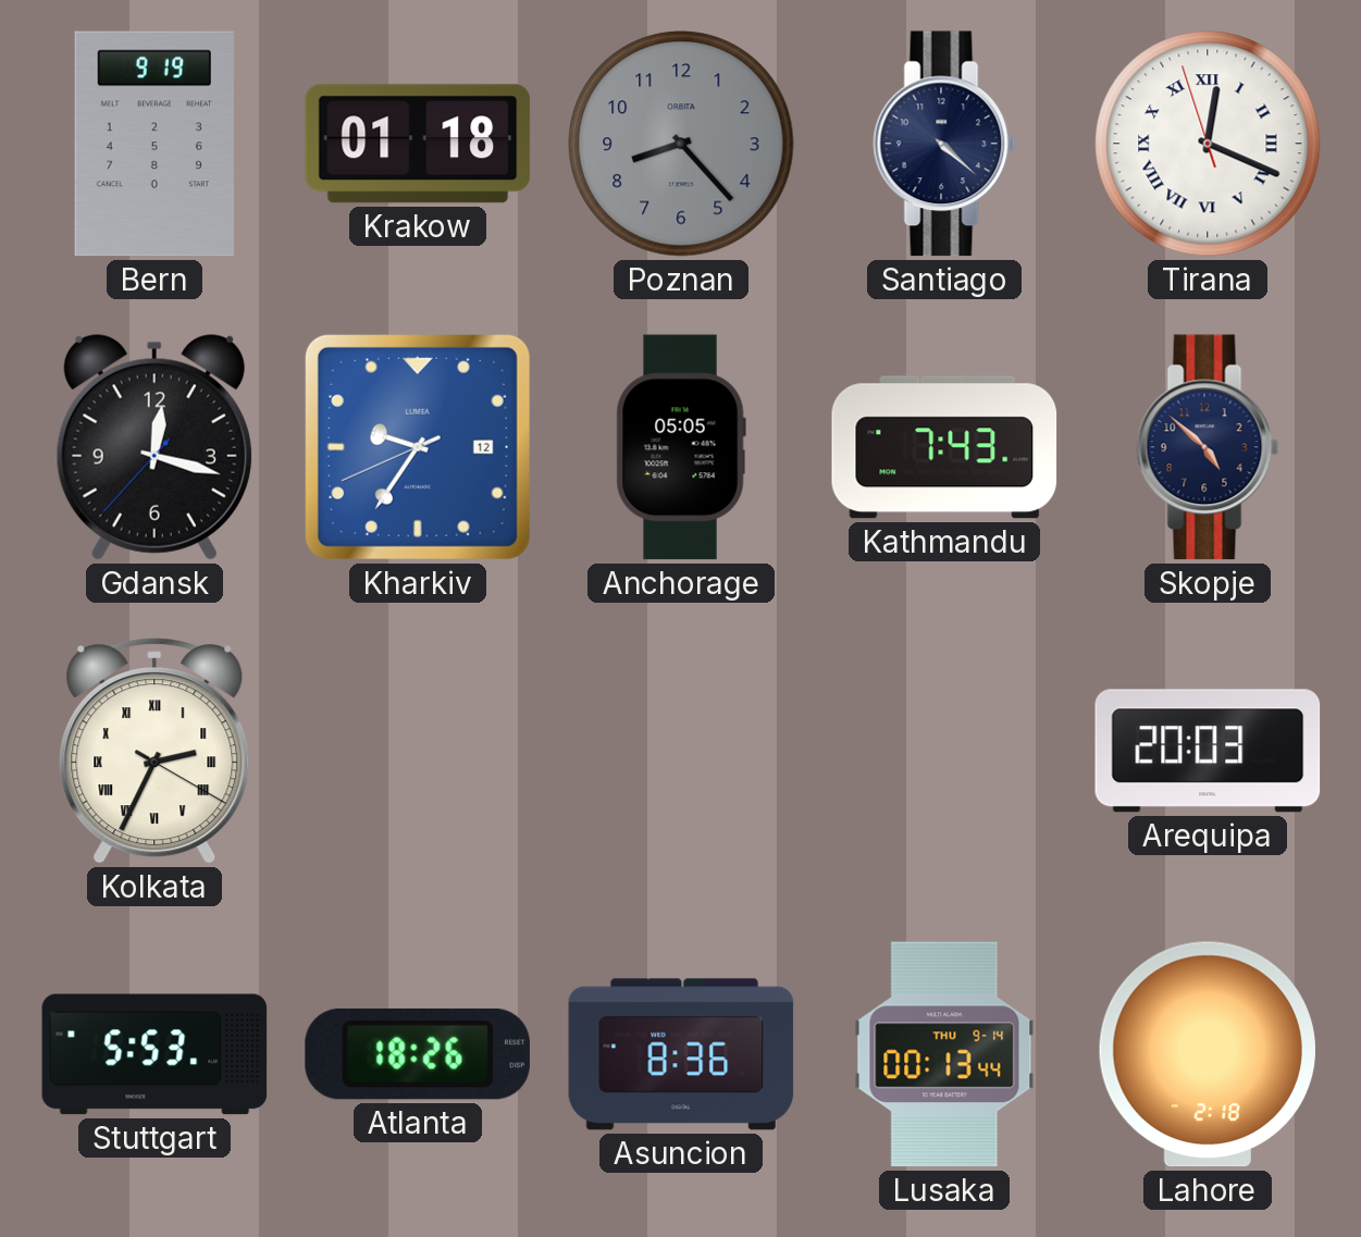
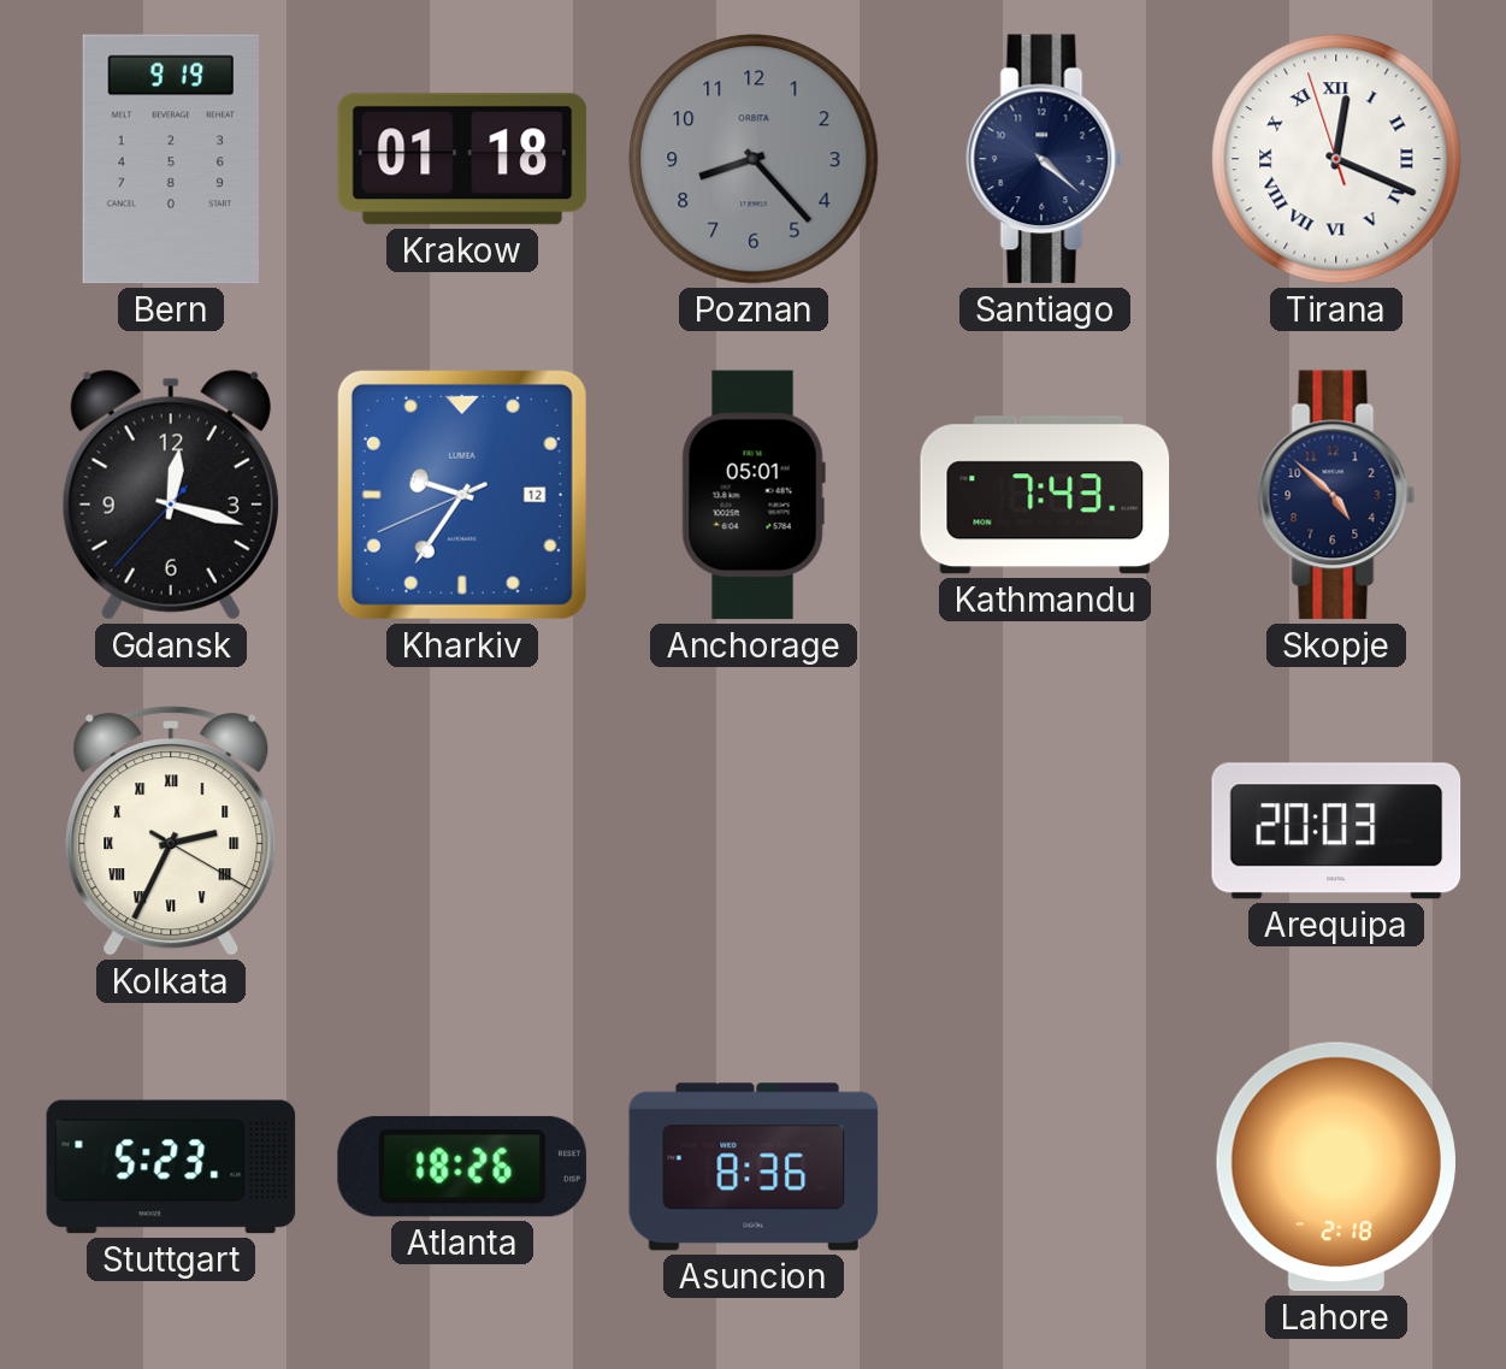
Anchorage: 05:05 -> 05:01 (754, 495)
Stuttgart: 5:53 -> 5:23 (171, 1167)
Lusaka: 00:13 -> none (944, 1054)
